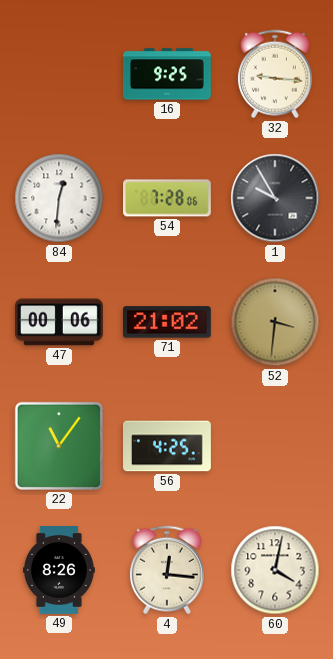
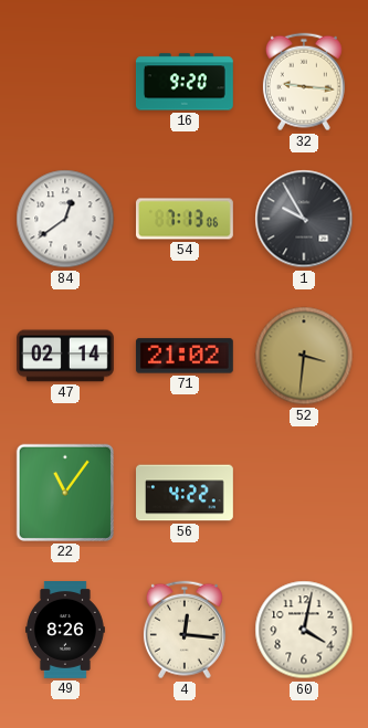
16: 9:25 -> 9:20 (185, 82)
84: 12:31 -> 12:39 (65, 219)
54: 7:28 -> 7:13 (186, 219)
47: 00:06 -> 02:14 (66, 356)
56: 4:25 -> 4:22 (186, 493)
